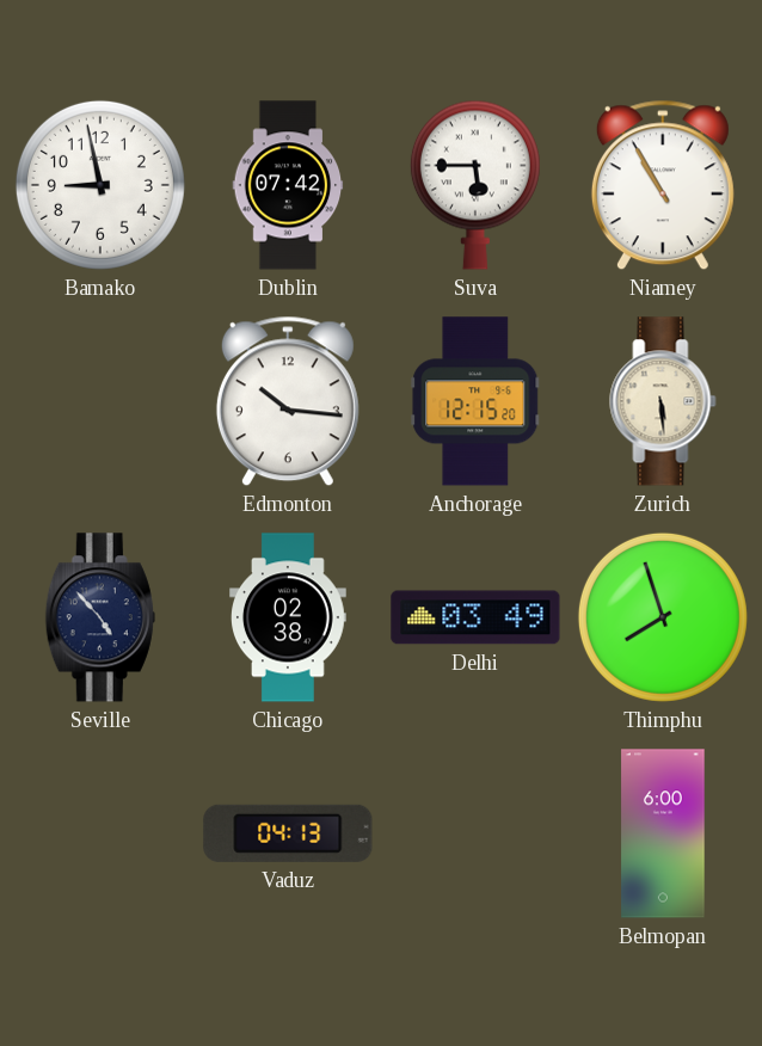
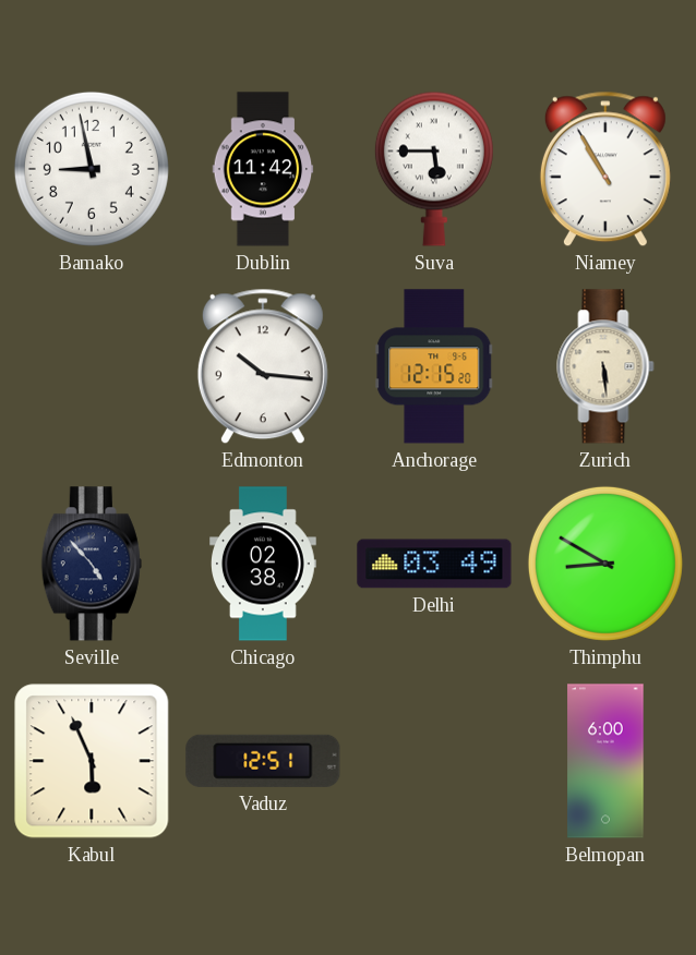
Dublin: 07:42 -> 11:42 (263, 169)
Thimphu: 7:57 -> 8:50 (605, 564)
Kabul: none -> 5:56 (92, 761)
Vaduz: 04:13 -> 12:51 (263, 761)
